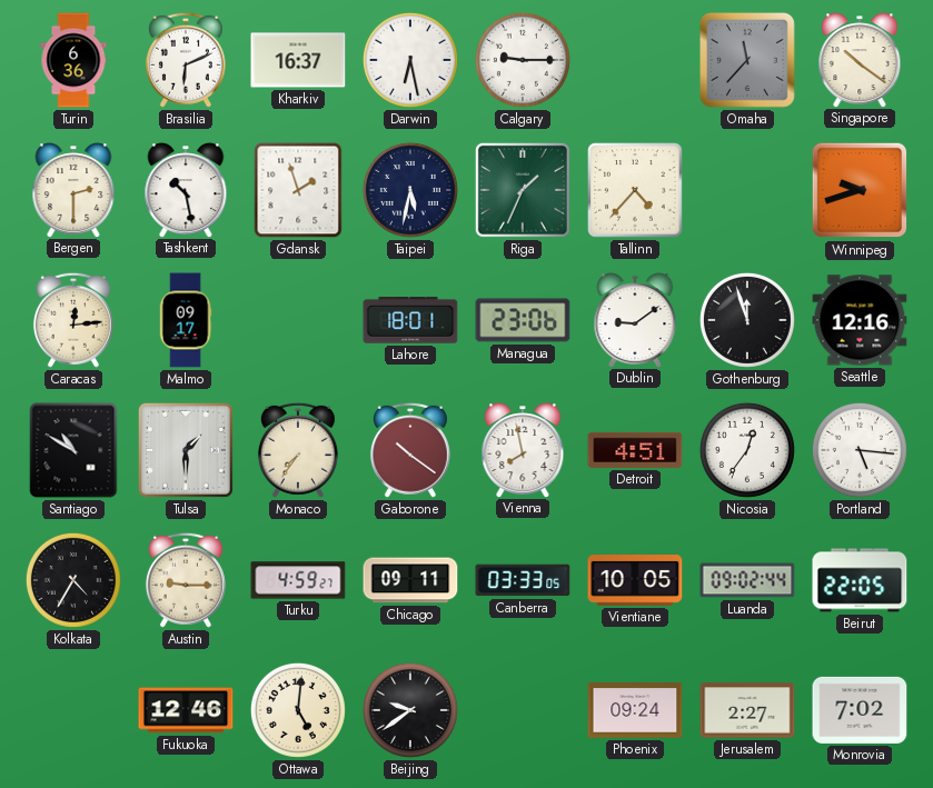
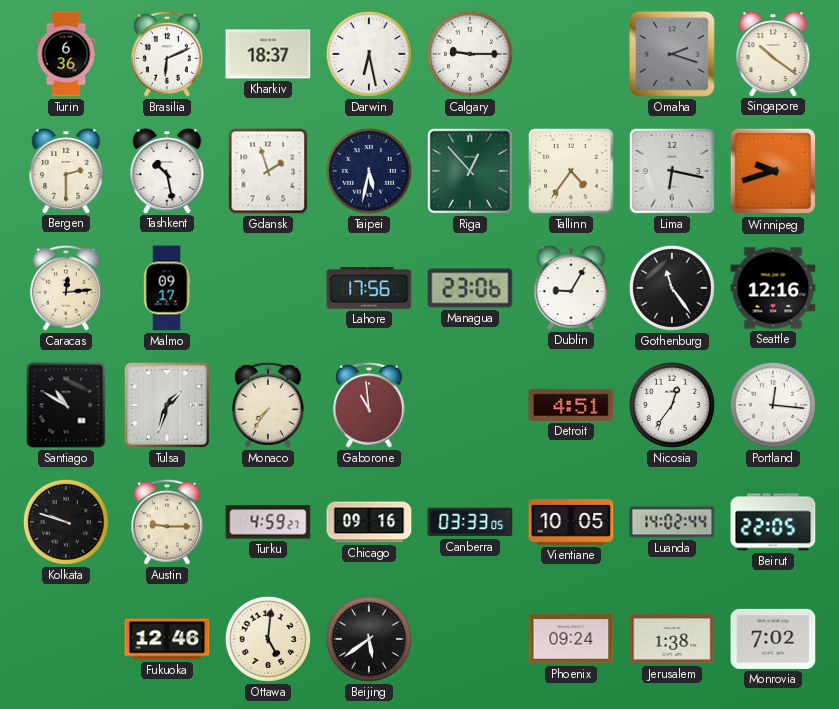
Kharkiv: 16:37 -> 18:37 (268, 54)
Omaha: 11:37 -> 2:18 (672, 54)
Riga: 1:34 -> 12:53 (470, 171)
Tallinn: 4:37 -> 4:36 (571, 171)
Lima: none -> 6:17 (672, 171)
Lahore: 18:01 -> 17:56 (369, 288)
Dublin: 9:09 -> 9:05 (571, 288)
Gothenburg: 11:57 -> 11:24 (672, 288)
Tulsa: 1:30 -> 1:33 (167, 405)
Gaborone: 10:21 -> 10:59 (369, 405)
Vienna: 7:58 -> none (523, 450)
Portland: 5:16 -> 12:16 (773, 405)
Kolkata: 4:35 -> 9:48 (66, 522)
Chicago: 09:11 -> 09:16 (369, 522)
Luanda: 09:02 -> 14:02 (672, 522)
Beijing: 9:39 -> 5:39 (369, 639)
Jerusalem: 2:27 -> 1:38 (672, 639)
